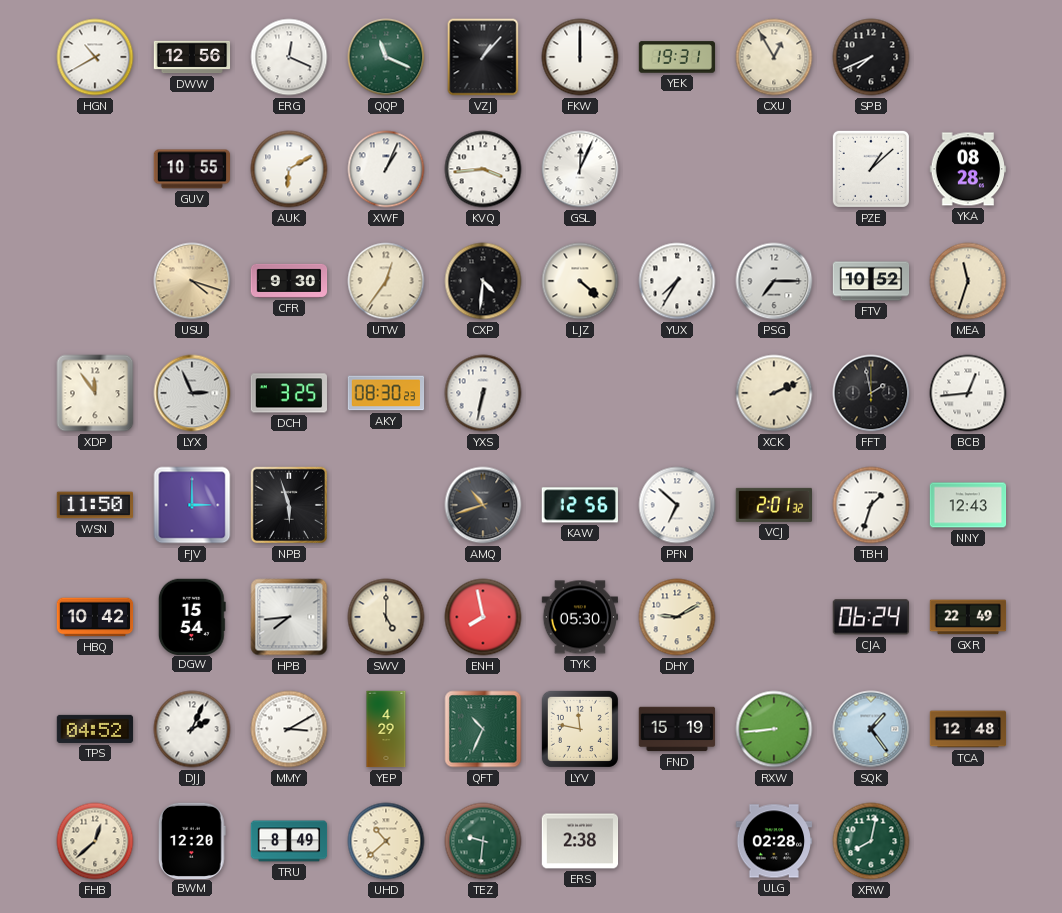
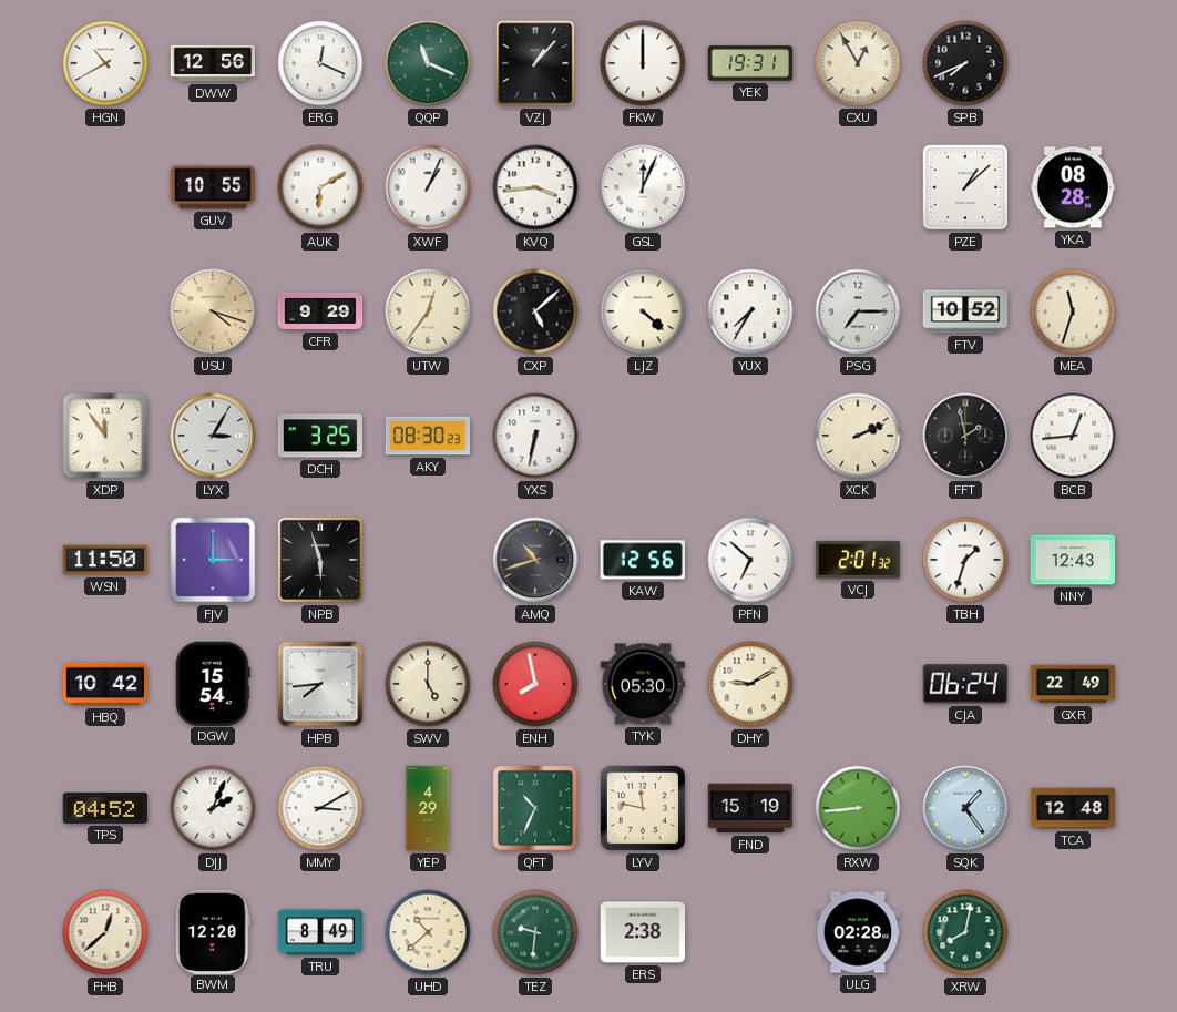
CFR: 9:30 -> 9:29 (320, 311)
CXP: 4:31 -> 5:08 (535, 311)
LYX: 2:56 -> 3:05 (213, 436)
